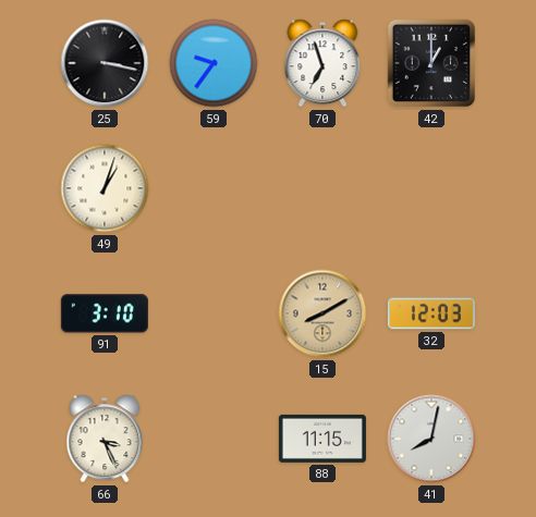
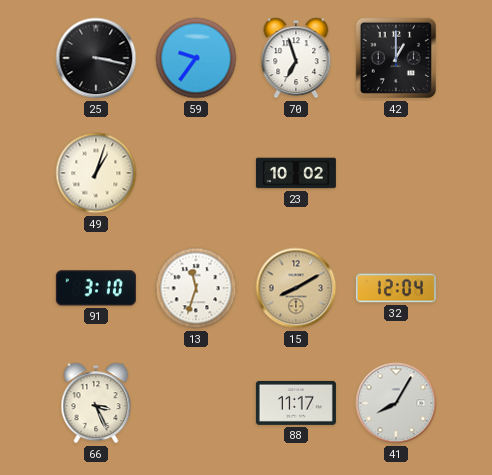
23: none -> 10:02 (296, 173)
13: none -> 11:33 (196, 288)
32: 12:03 -> 12:04 (396, 288)
88: 11:15 -> 11:17 (296, 403)
41: 8:02 -> 8:05 (396, 403)
